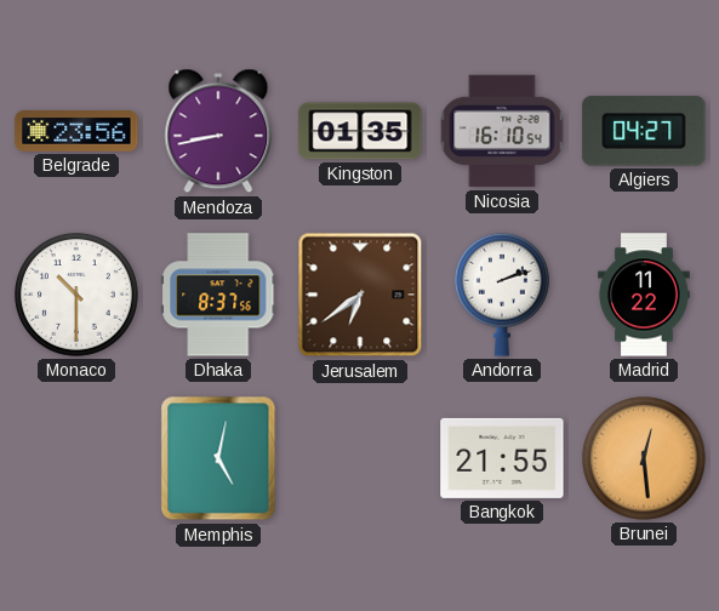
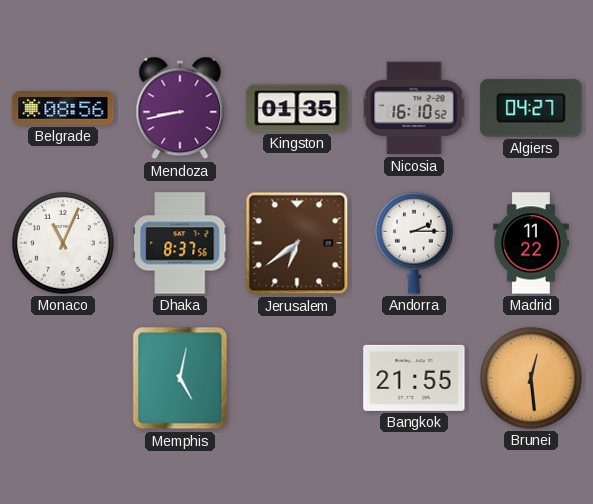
Belgrade: 23:56 -> 08:56 (63, 108)
Nicosia: 16:10:54 -> 16:10:52 (414, 108)
Monaco: 10:30 -> 11:04 (63, 243)
Andorra: 2:12 -> 2:15 (415, 243)
